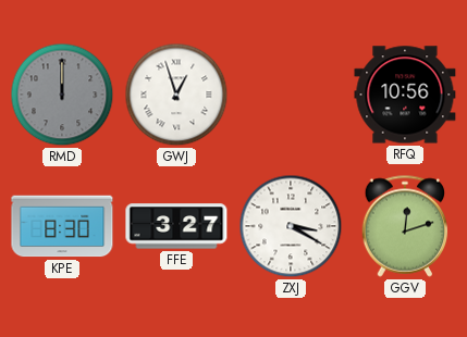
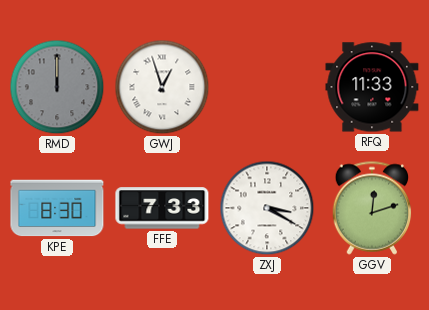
RFQ: 10:56 -> 11:33 (372, 87)
FFE: 3:27 -> 7:33 (162, 208)
